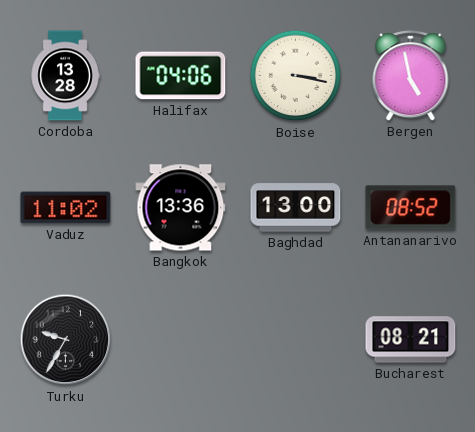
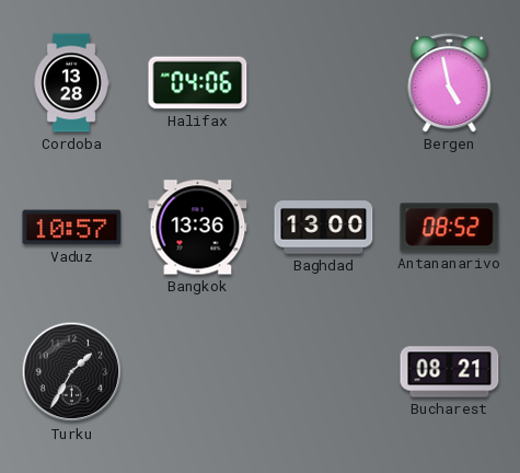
Boise: 3:17 -> none (296, 76)
Vaduz: 11:02 -> 10:57 (72, 228)
Turku: 9:35 -> 1:35 (72, 372)
